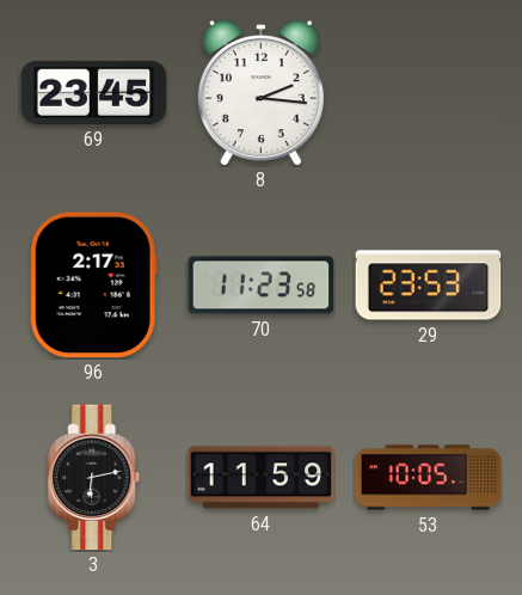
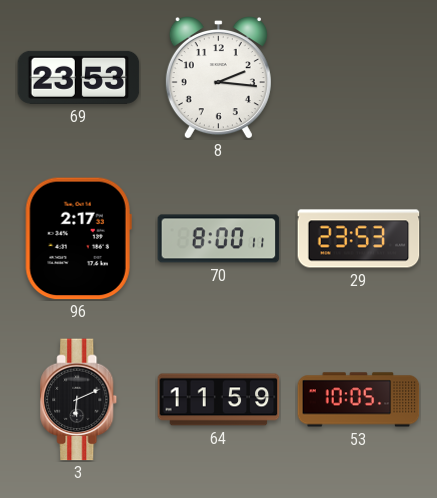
69: 23:45 -> 23:53 (79, 77)
70: 11:23 -> 8:00 (219, 239)
3: 6:13 -> 6:11 (79, 400)
